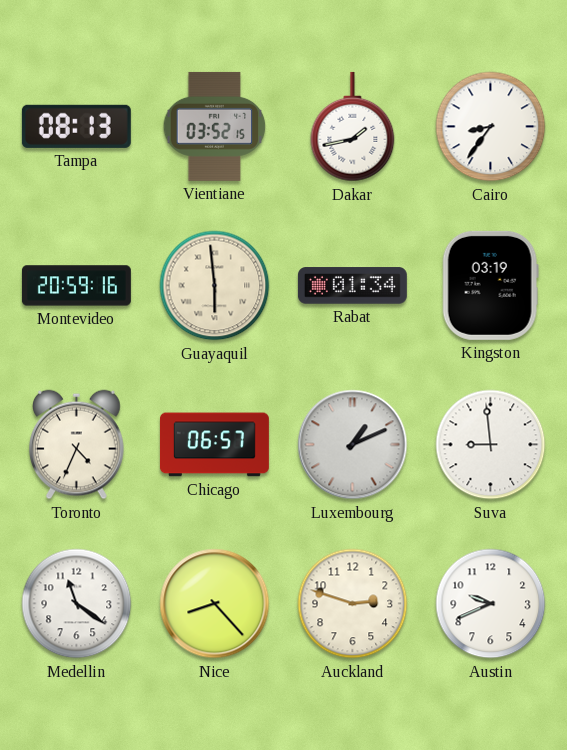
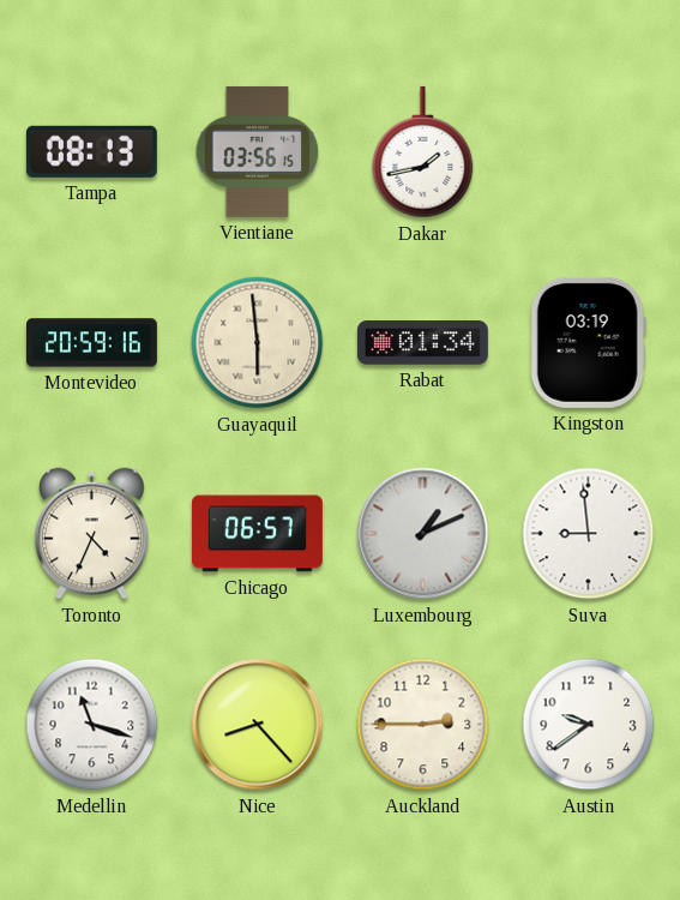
Vientiane: 03:52 -> 03:56 (258, 151)
Cairo: 8:36 -> none (491, 127)
Medellin: 11:21 -> 11:18 (92, 725)
Auckland: 2:48 -> 2:45 (423, 725)
Austin: 9:41 -> 9:39 (589, 725)
